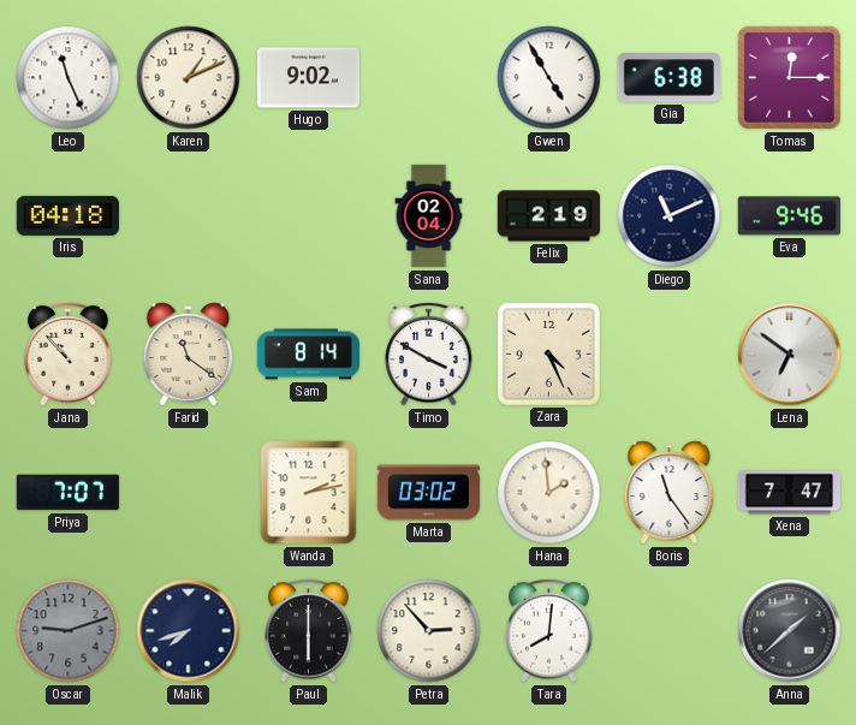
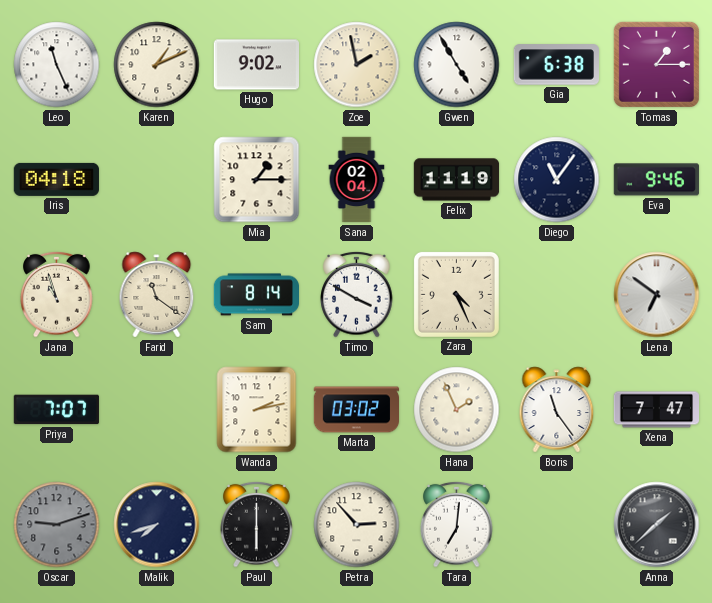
Zoe: none -> 1:58 (357, 65)
Tomas: 12:15 -> 1:15 (656, 64)
Mia: none -> 1:15 (257, 180)
Felix: 2:19 -> 11:19 (457, 180)
Diego: 11:11 -> 11:06 (557, 180)
Jana: 10:53 -> 10:57 (57, 294)
Hana: 1:59 -> 1:56 (457, 410)
Tara: 8:01 -> 7:01 (457, 524)
